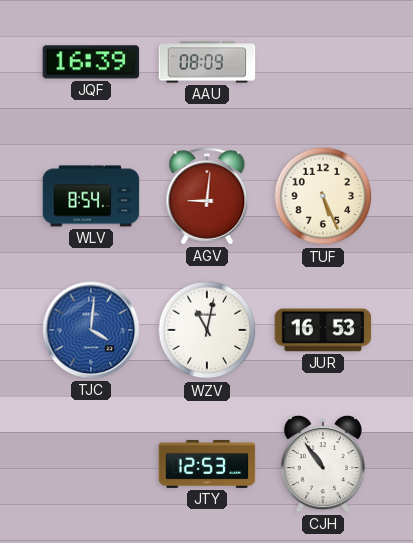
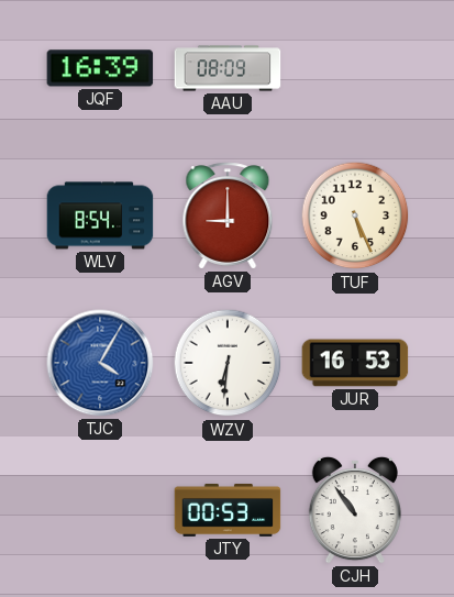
AGV: 9:01 -> 9:00 (228, 215)
TJC: 4:01 -> 4:05 (100, 363)
WZV: 11:02 -> 6:31 (228, 363)
JTY: 12:53 -> 00:53 (228, 510)
